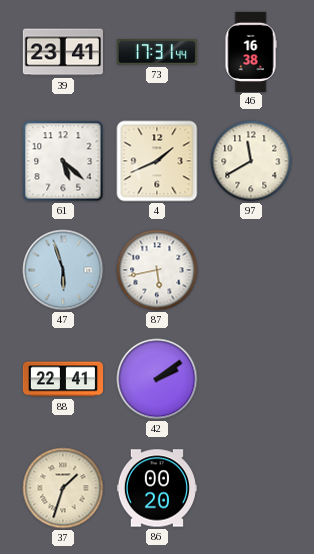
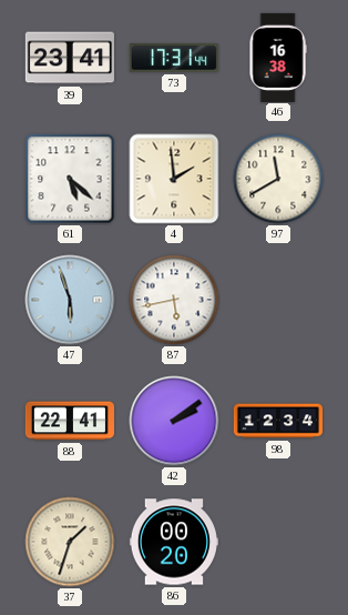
4: 1:41 -> 1:59 (174, 179)
98: none -> 12:34 (277, 421)
